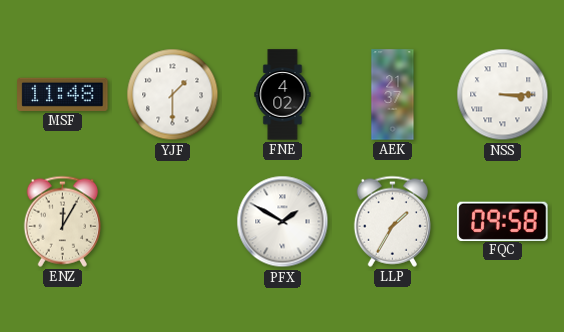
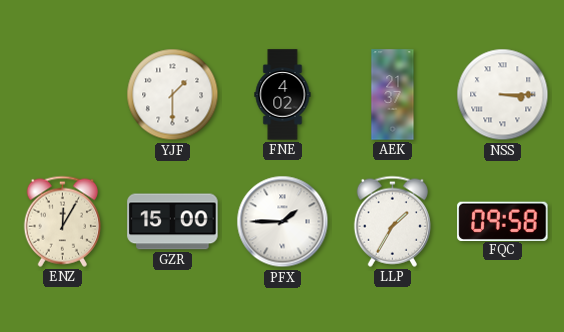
MSF: 11:48 -> none (63, 94)
GZR: none -> 15:00 (173, 222)
PFX: 1:50 -> 1:45 (283, 222)
